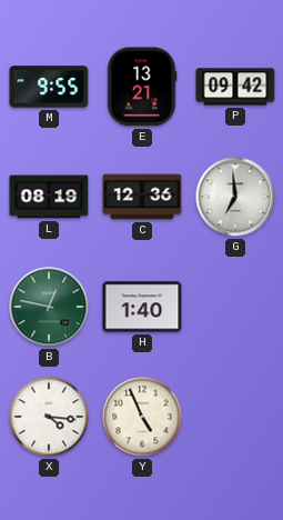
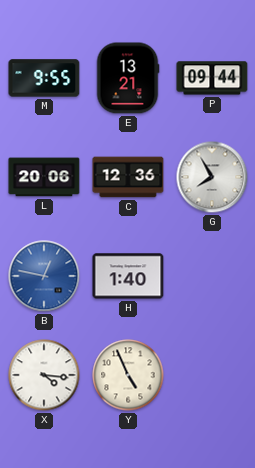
P: 09:42 -> 09:44 (212, 78)
L: 08:19 -> 20:06 (44, 177)
G: 6:59 -> 7:55 (212, 177)
B dial: green -> blue (44, 276)
